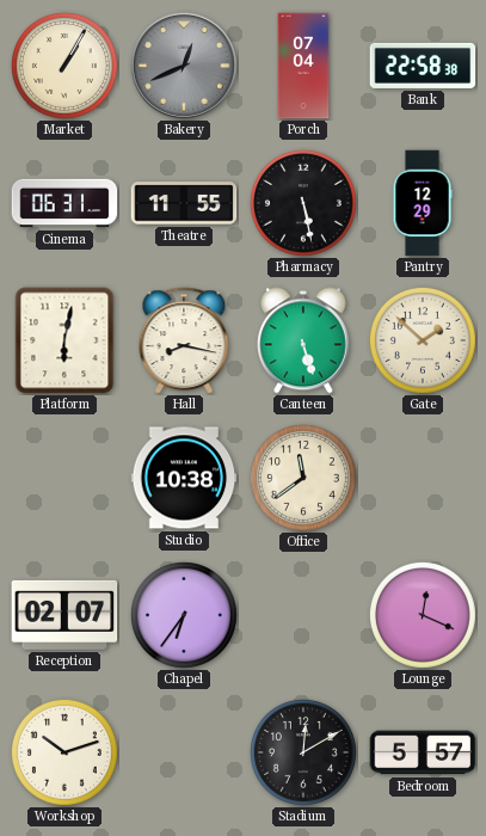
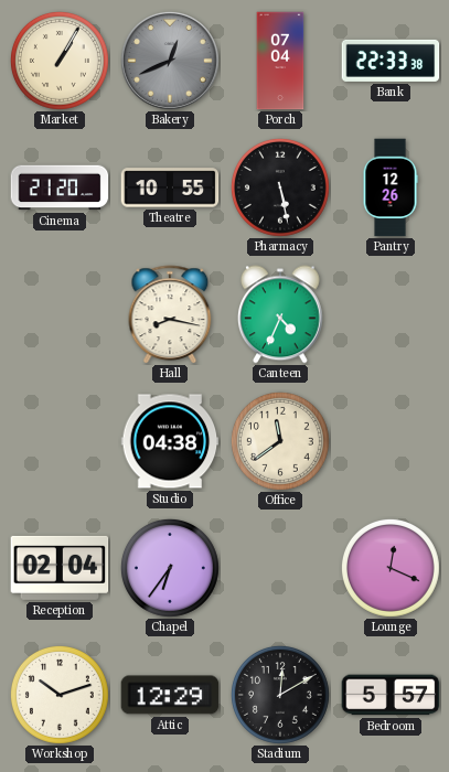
Bank: 22:58 -> 22:33 (391, 61)
Cinema: 06:31 -> 21:20 (60, 187)
Theatre: 11:55 -> 10:55 (170, 187)
Pantry: 12:29 -> 12:26 (391, 187)
Platform: 6:02 -> none (64, 340)
Canteen: 5:27 -> 4:34 (280, 314)
Gate: 1:52 -> none (423, 340)
Studio: 10:38 -> 04:38 (170, 441)
Reception: 02:07 -> 02:04 (60, 568)
Attic: none -> 12:29 (170, 695)
